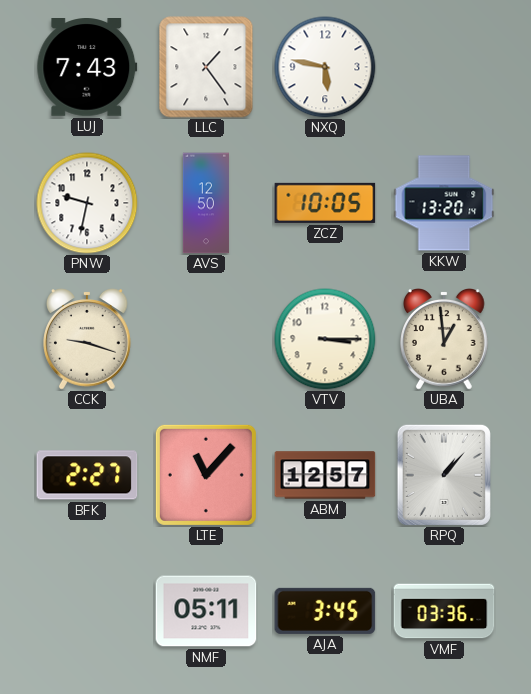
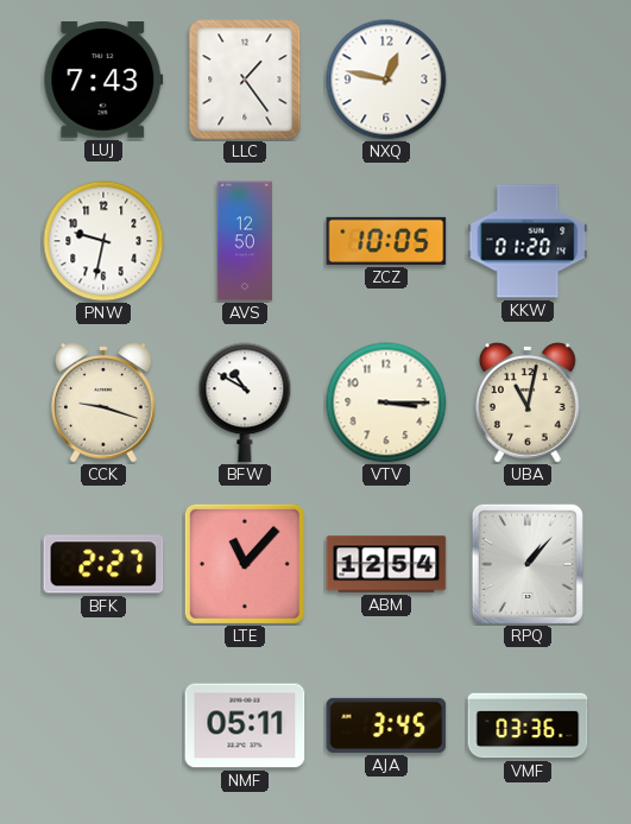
NXQ: 5:47 -> 12:47 (386, 80)
KKW: 13:20 -> 01:20 (528, 241)
BFW: none -> 10:50 (245, 403)
UBA: 12:59 -> 11:02 (529, 403)
ABM: 12:57 -> 12:54 (386, 564)
